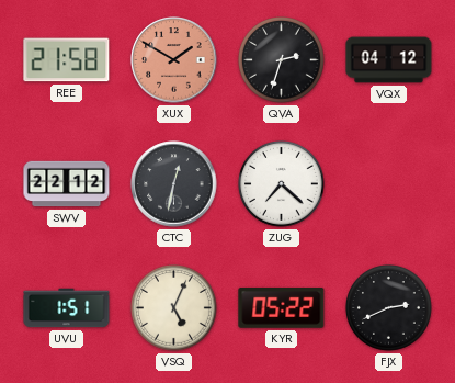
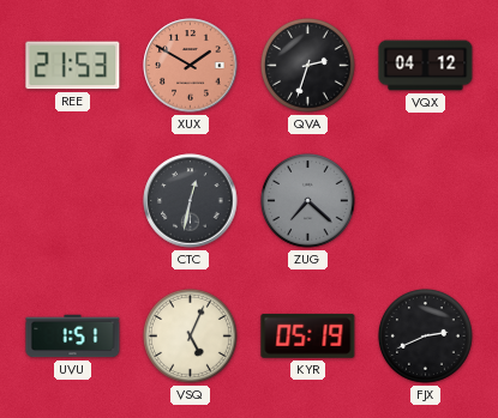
REE: 21:58 -> 21:53 (73, 66)
SWV: 22:12 -> none (67, 184)
ZUG dial: white -> grey (308, 201)
KYR: 05:22 -> 05:19 (308, 335)
